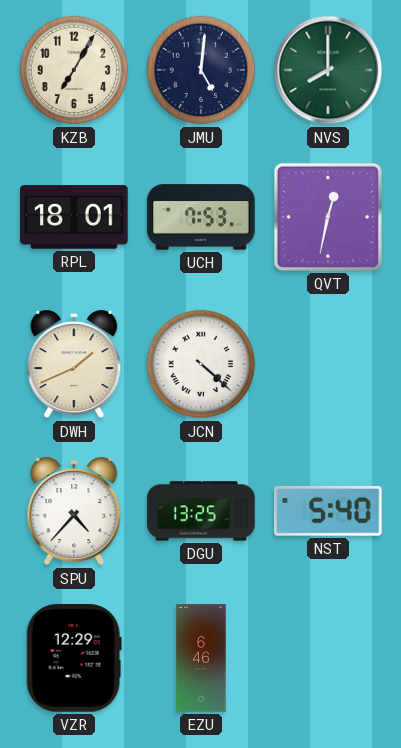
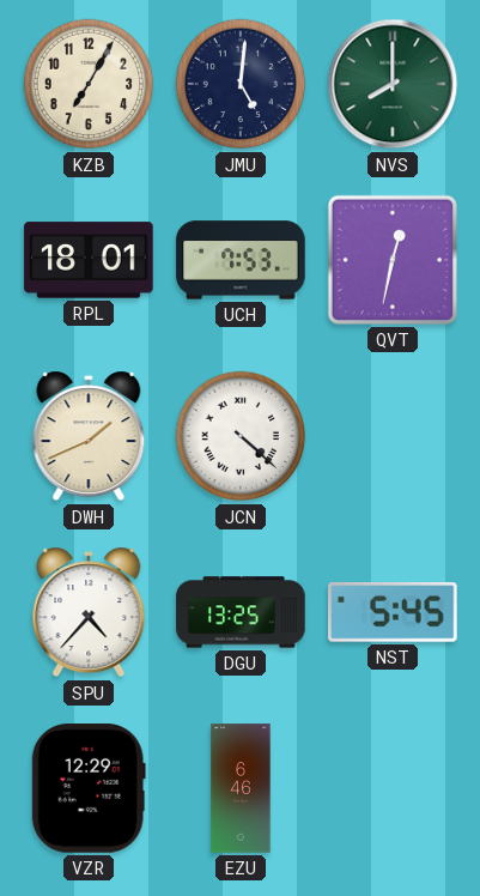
NST: 5:40 -> 5:45 (393, 613)
